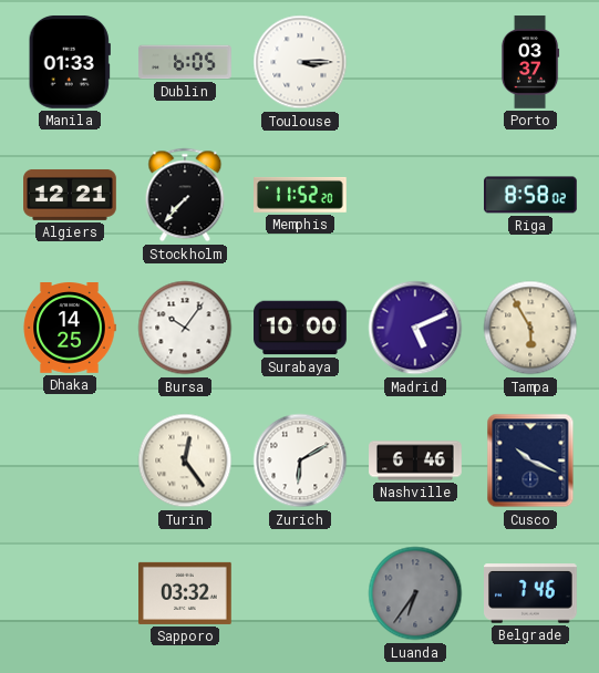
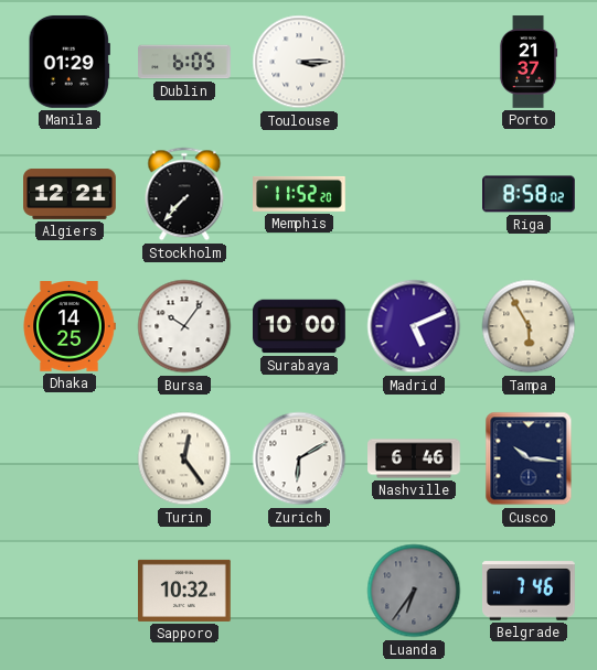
Manila: 01:33 -> 01:29 (70, 62)
Porto: 03:37 -> 21:37 (529, 62)
Cusco: 10:19 -> 10:16 (529, 458)
Sapporo: 03:32 -> 10:32 (185, 591)
